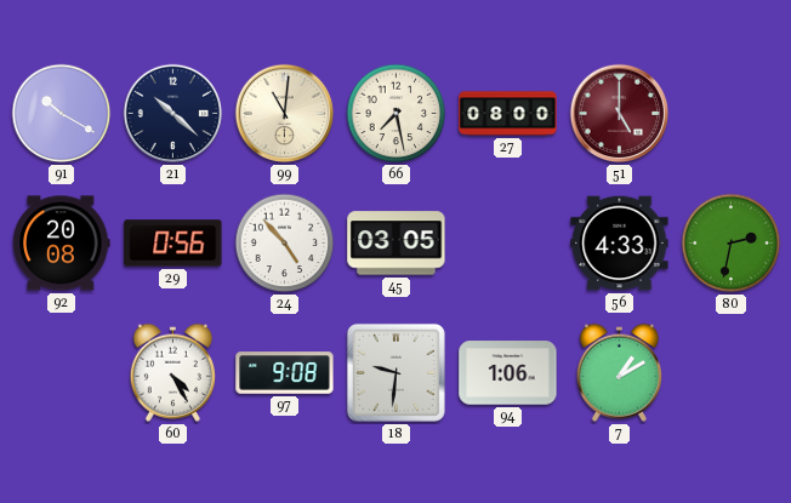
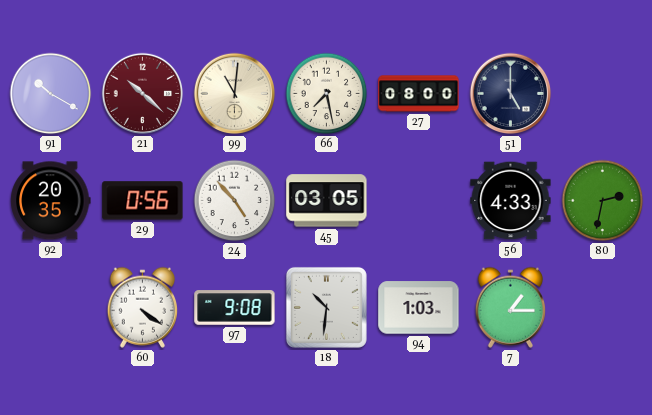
21 dial: navy -> burgundy (143, 94)
51 dial: burgundy -> navy (511, 94)
92: 20:08 -> 20:35 (51, 201)
60: 4:25 -> 4:21 (142, 307)
18: 9:31 -> 10:31 (326, 307)
94: 1:06 -> 1:03 (419, 308)
7: 1:10 -> 1:15 (510, 307)
